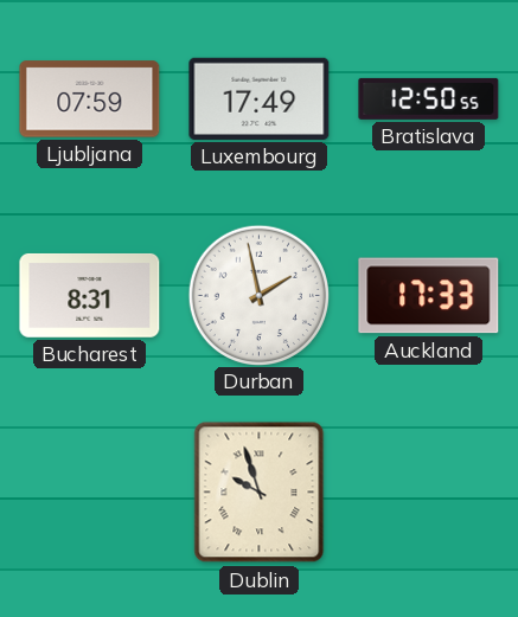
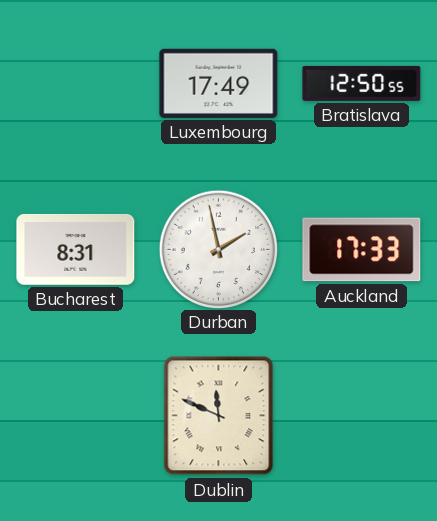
Ljubljana: 07:59 -> none (90, 99)
Dublin: 9:57 -> 11:49 (219, 416)
